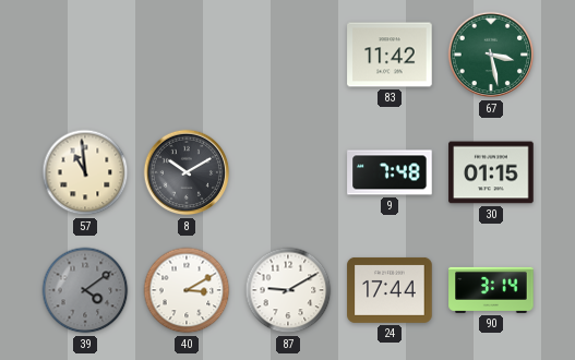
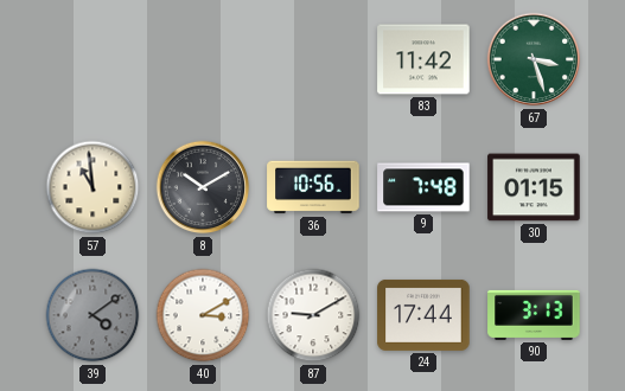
67: 3:28 -> 3:27 (534, 59)
36: none -> 10:56 (313, 187)
90: 3:14 -> 3:13 (534, 315)
